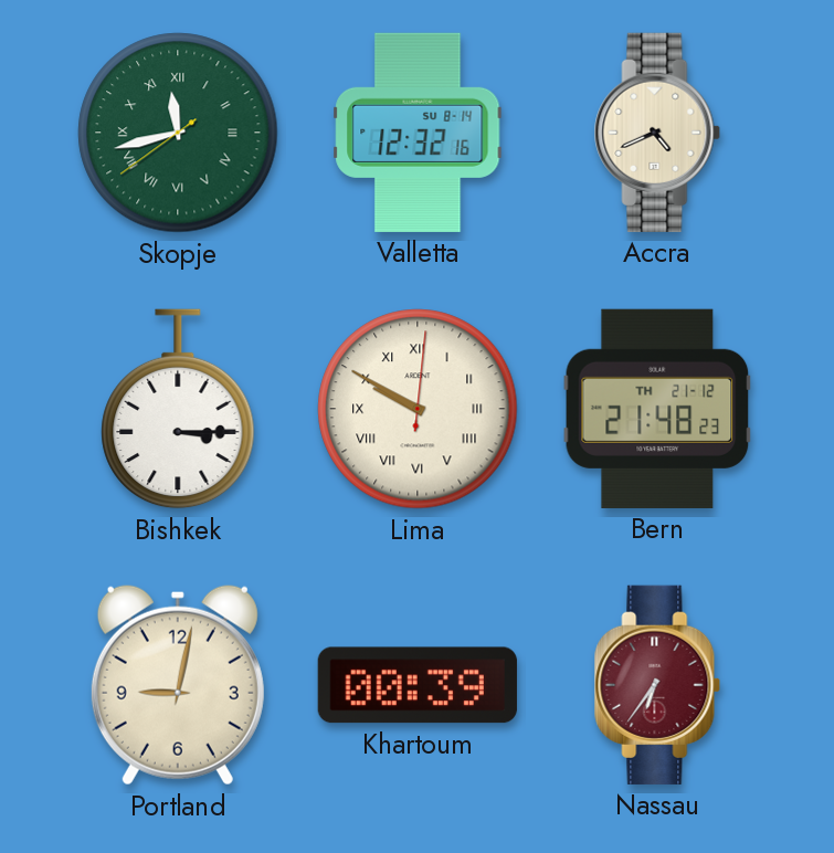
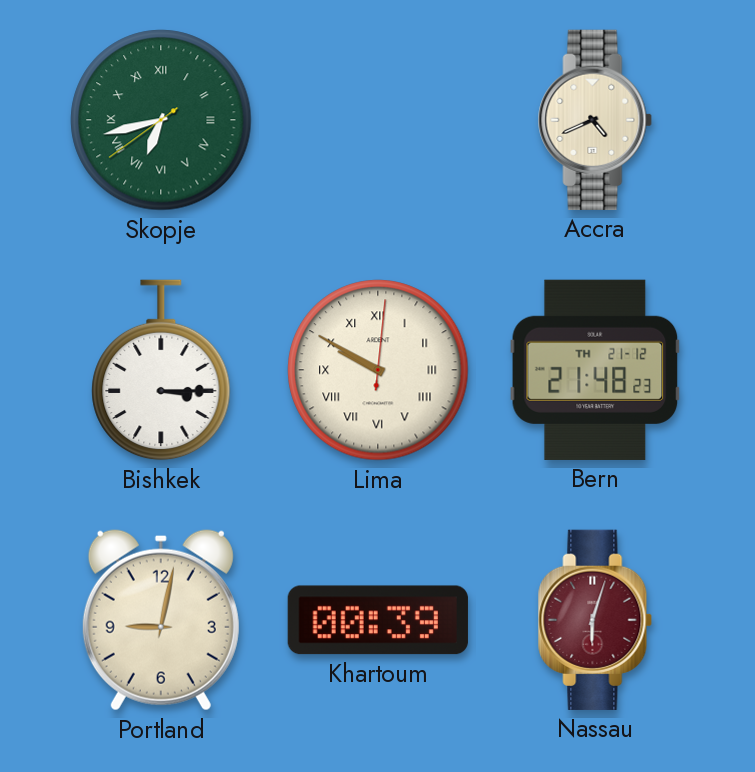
Skopje: 11:42 -> 6:42 (161, 120)
Valletta: 12:32 -> none (418, 133)
Nassau: 6:36 -> 6:03 (595, 620)
